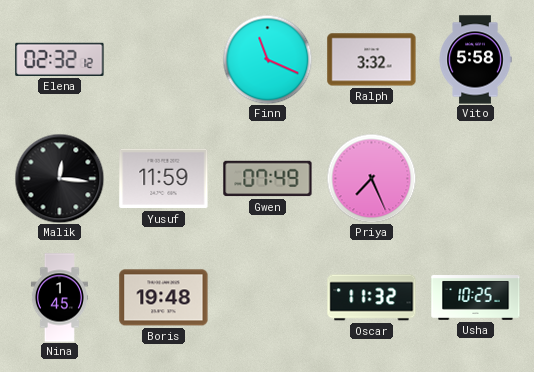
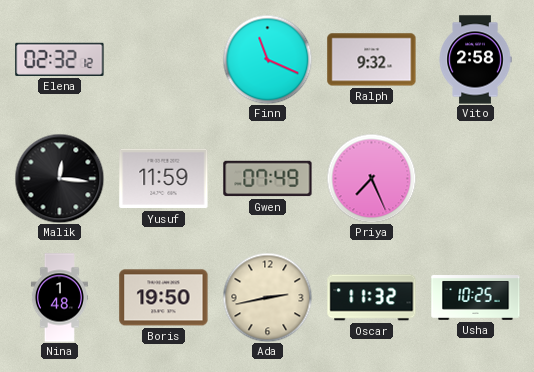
Ralph: 3:32 -> 9:32 (372, 60)
Vito: 5:58 -> 2:58 (475, 60)
Nina: 1:45 -> 1:48 (59, 298)
Boris: 19:48 -> 19:50 (164, 298)
Ada: none -> 2:43 (267, 297)
